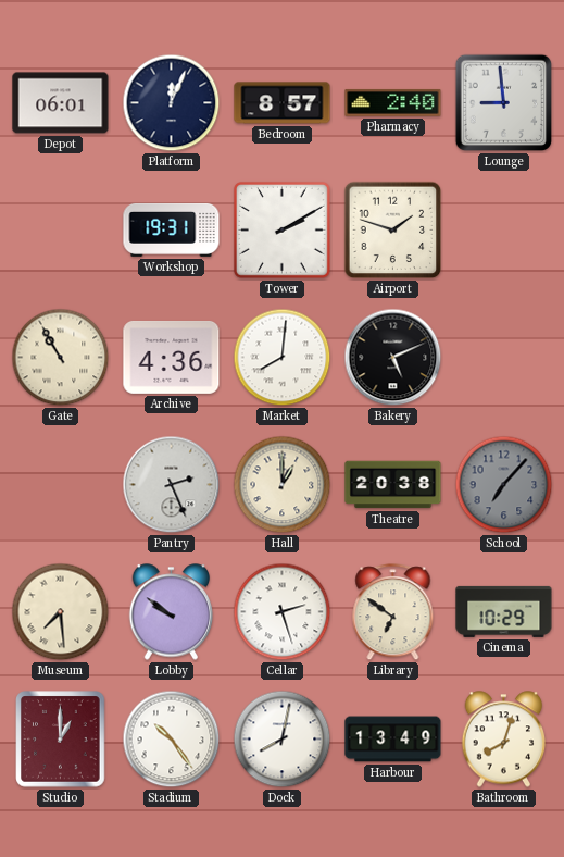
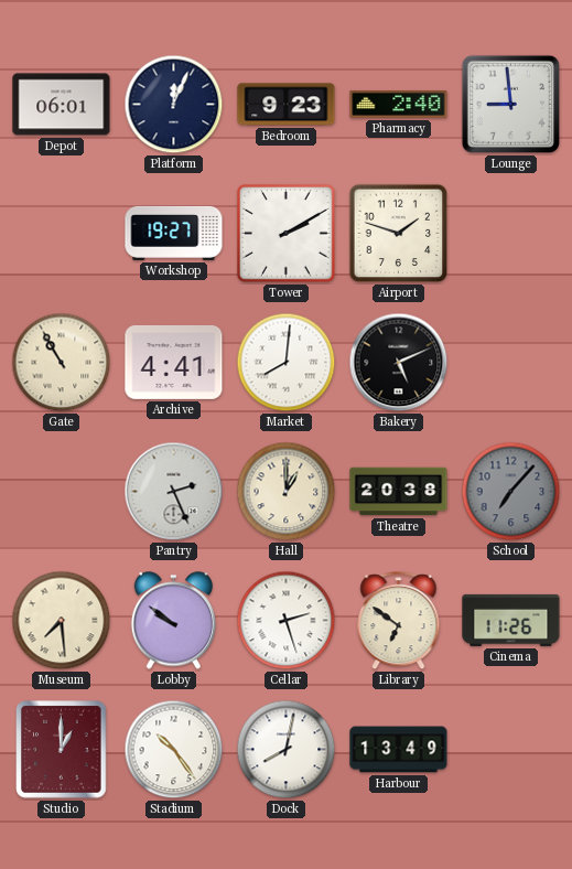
Bedroom: 8:57 -> 9:23 (287, 105)
Workshop: 19:31 -> 19:27 (174, 233)
Archive: 4:36 -> 4:41 (174, 362)
Cinema: 10:29 -> 11:26 (511, 620)
Bathroom: 8:03 -> none (504, 740)
